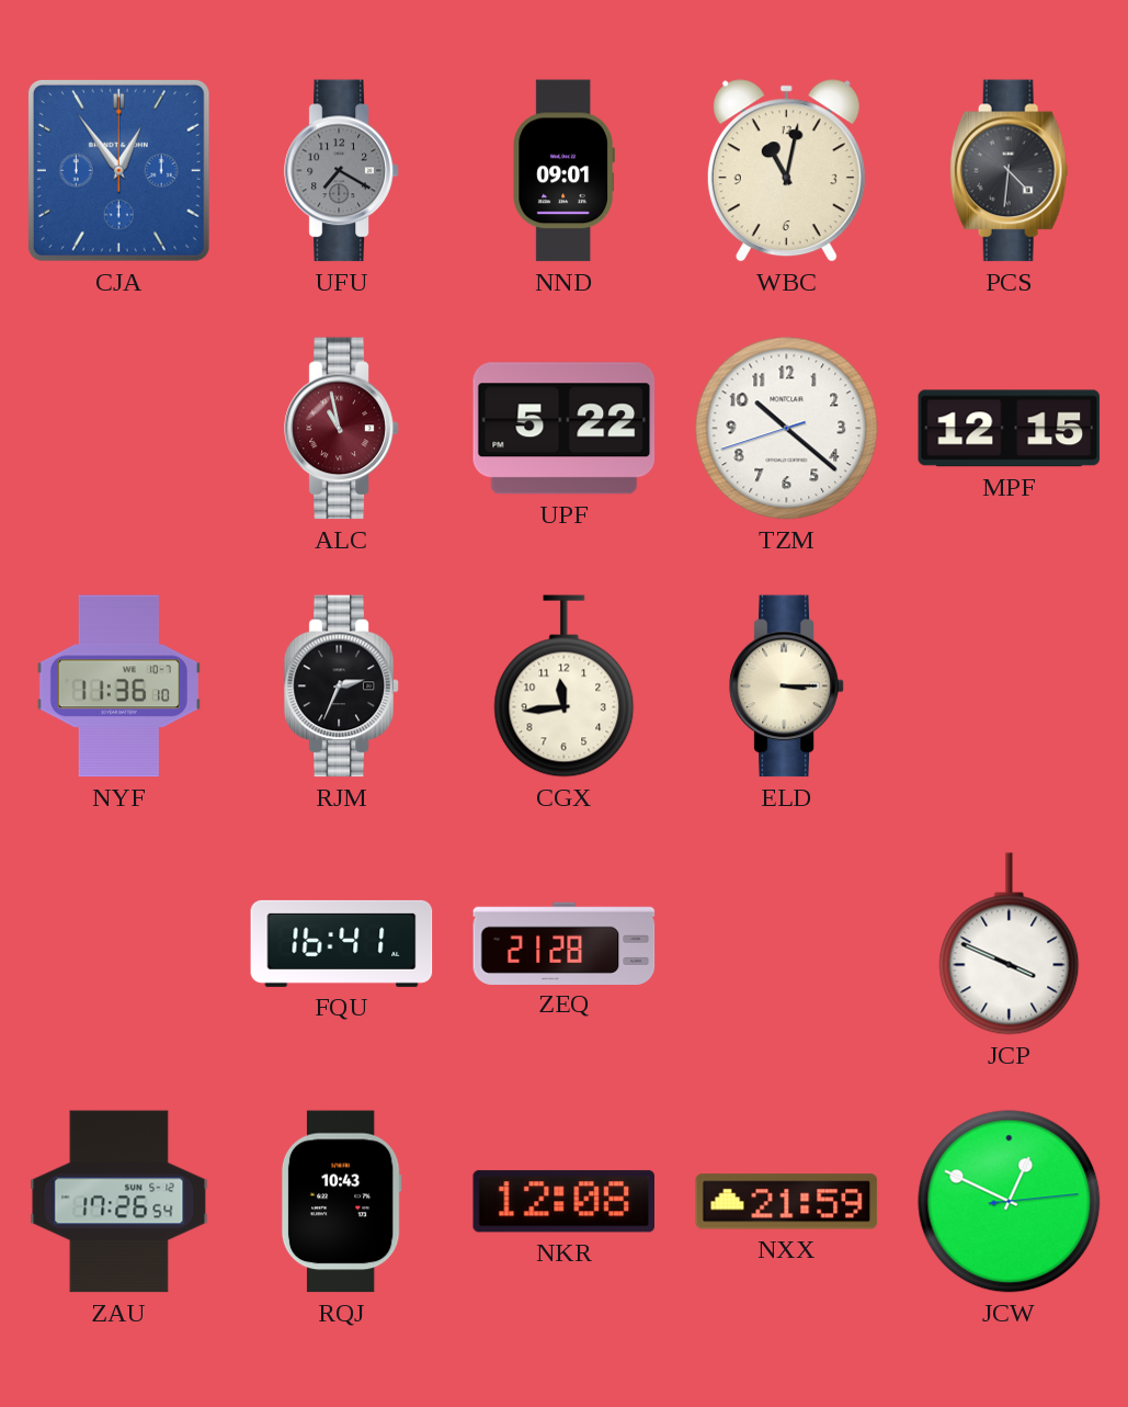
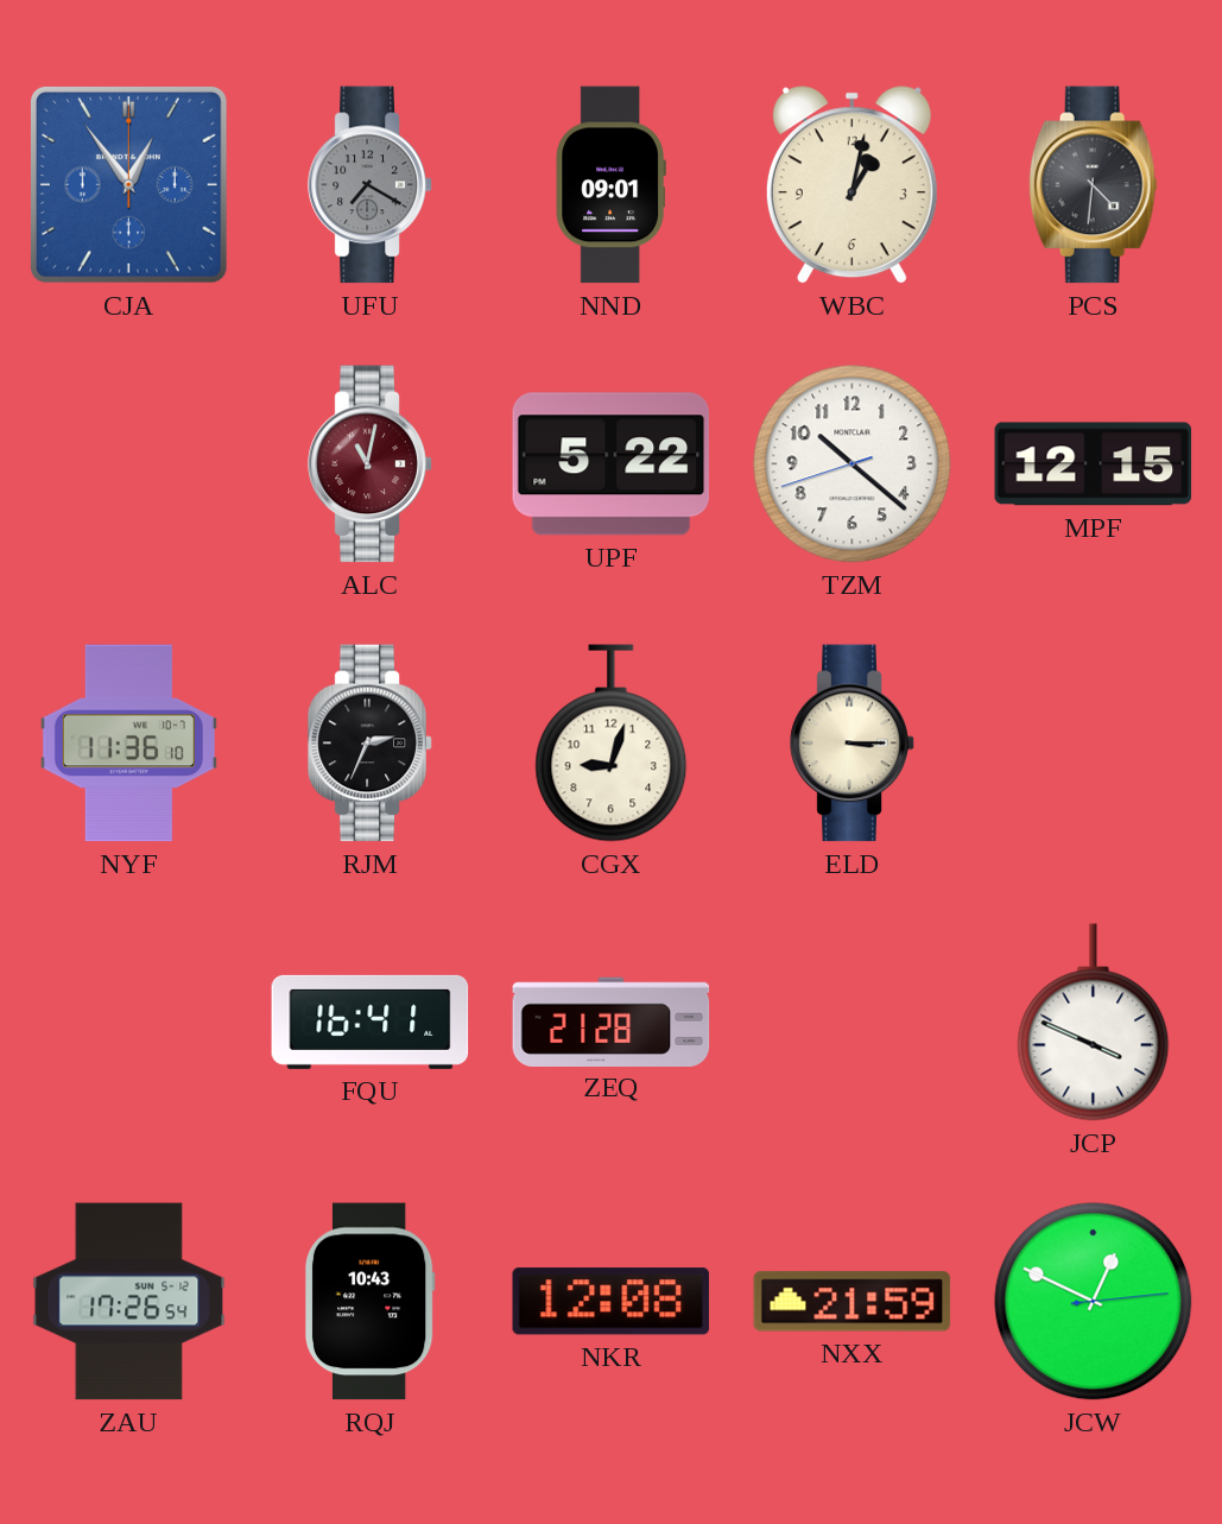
WBC: 11:02 -> 1:02 (851, 185)
ALC: 10:58 -> 11:02 (371, 464)
CGX: 11:44 -> 9:03 (612, 744)
